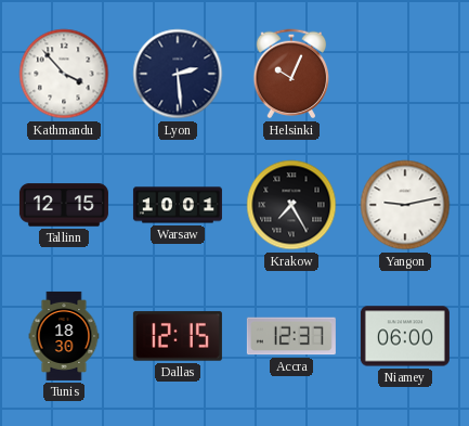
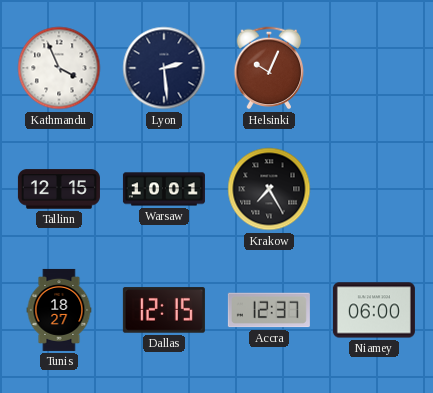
Kathmandu: 3:53 -> 3:56 (59, 68)
Yangon: 9:13 -> none (405, 205)
Tunis: 18:30 -> 18:27 (59, 310)
